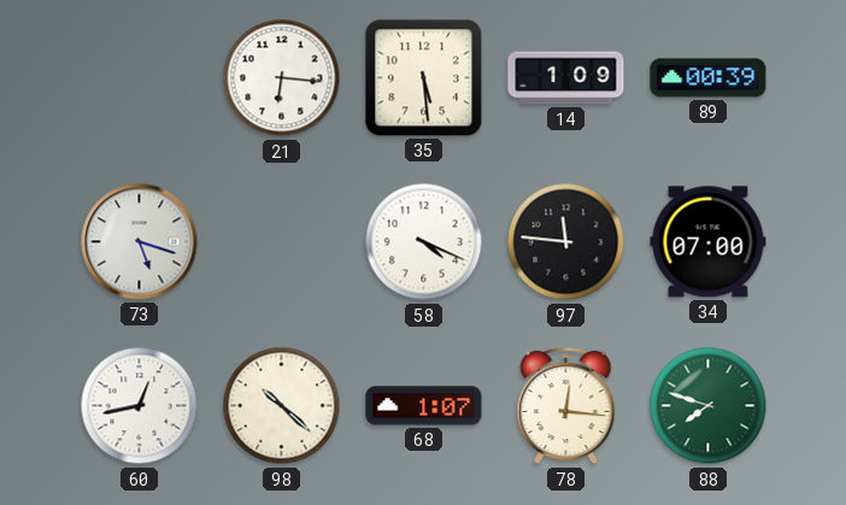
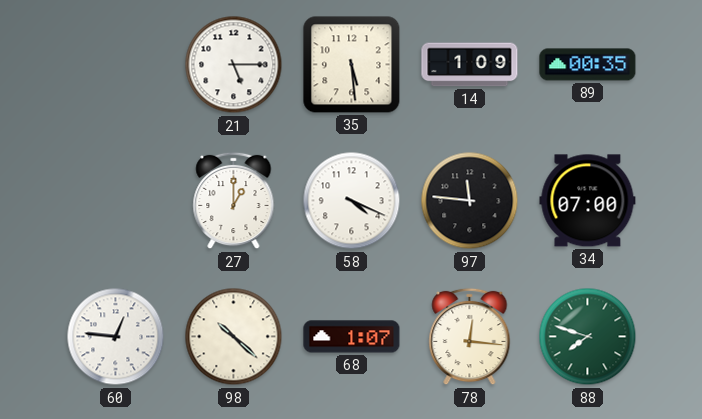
21: 6:16 -> 5:15 (234, 65)
89: 00:39 -> 00:35 (588, 65)
73: 5:18 -> none (140, 242)
27: none -> 1:00 (234, 201)
60: 12:43 -> 12:46 (116, 337)
